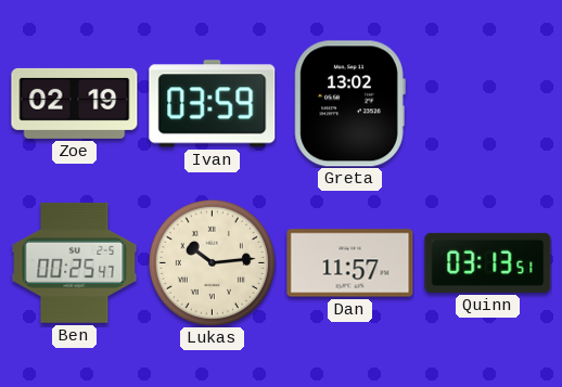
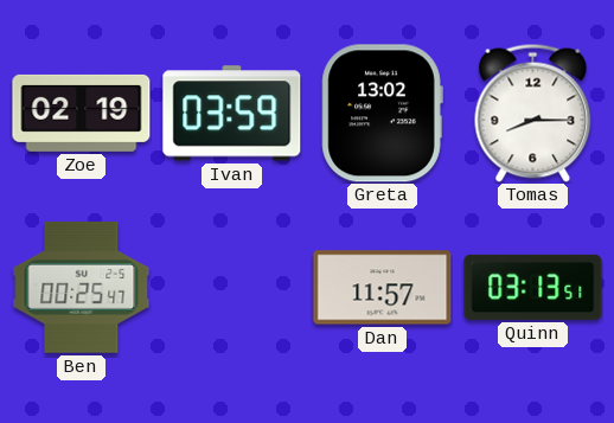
Tomas: none -> 8:15 (533, 113)
Lukas: 10:14 -> none (212, 262)
